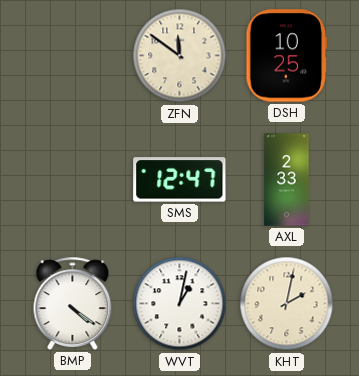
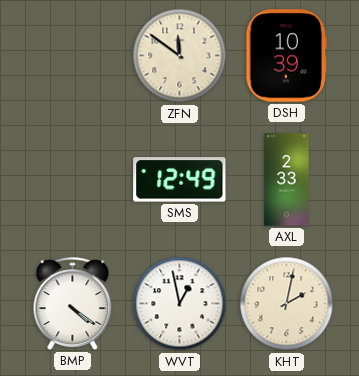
DSH: 10:25 -> 10:39 (287, 56)
SMS: 12:47 -> 12:49 (180, 180)
WVT: 1:02 -> 12:58 (180, 304)
